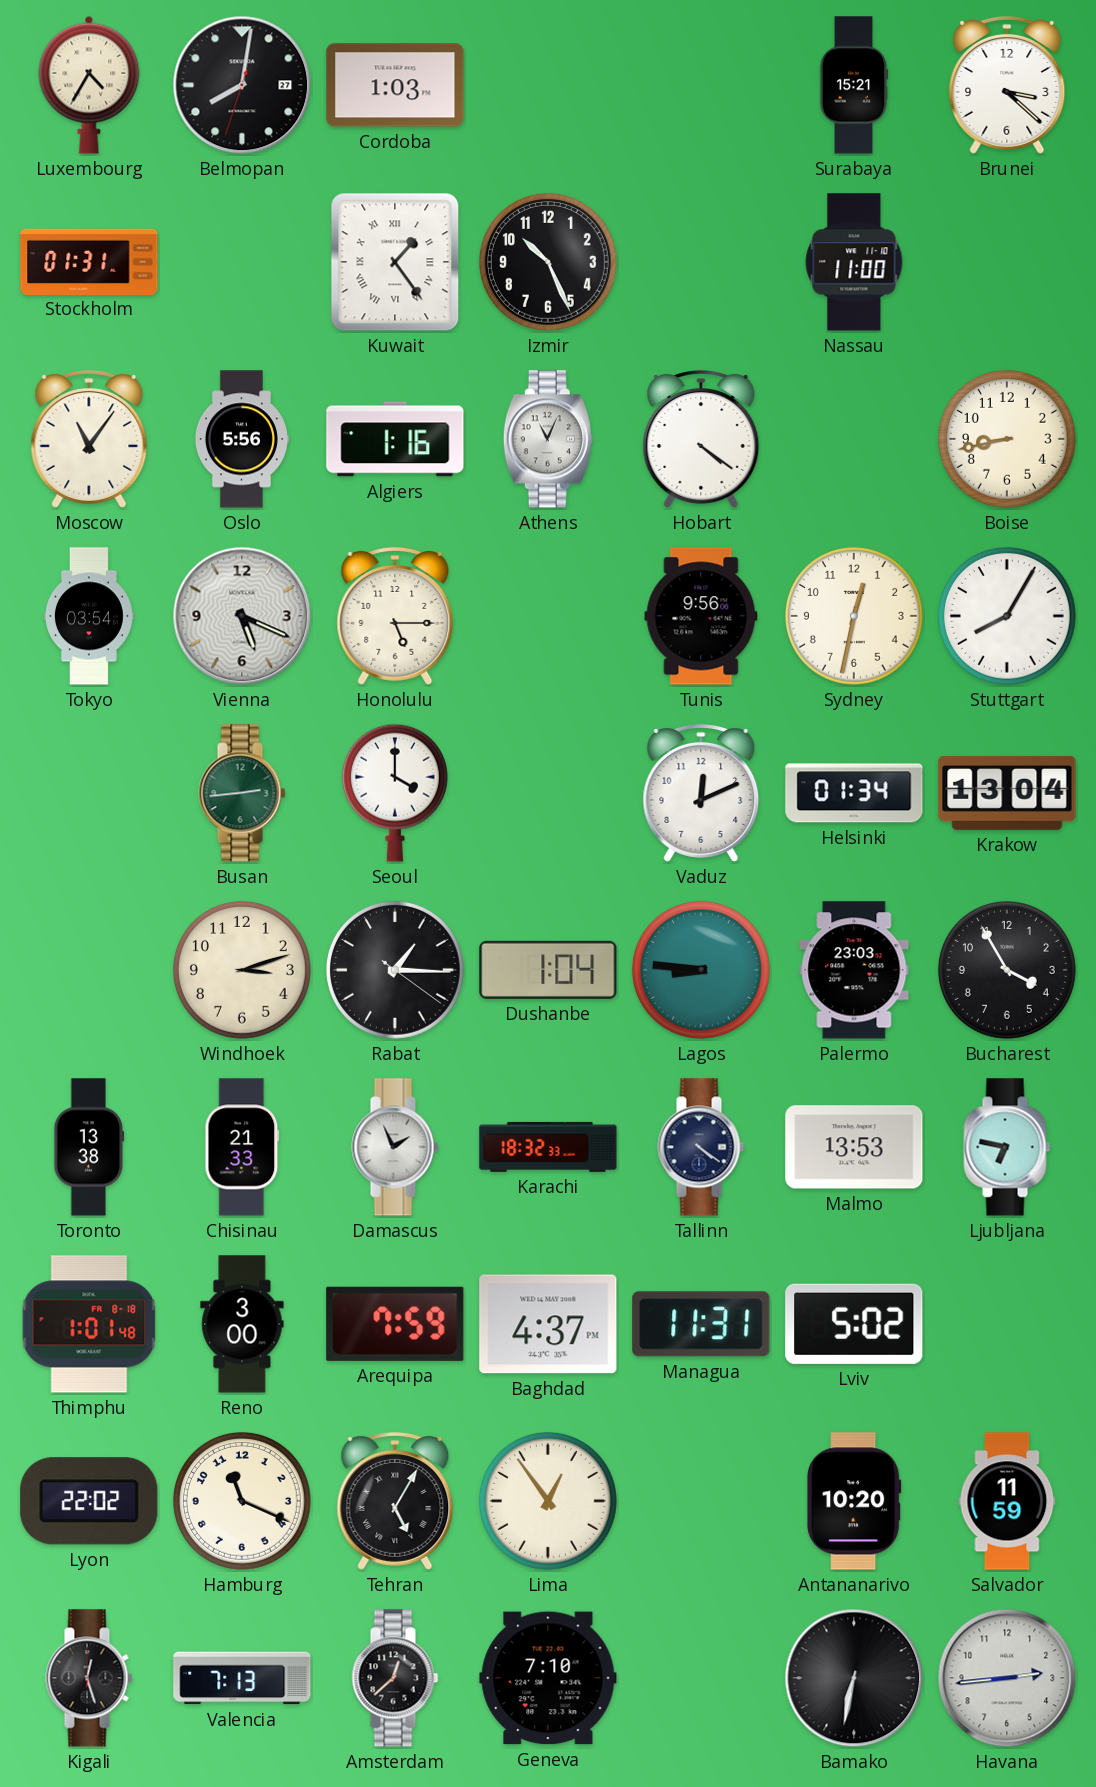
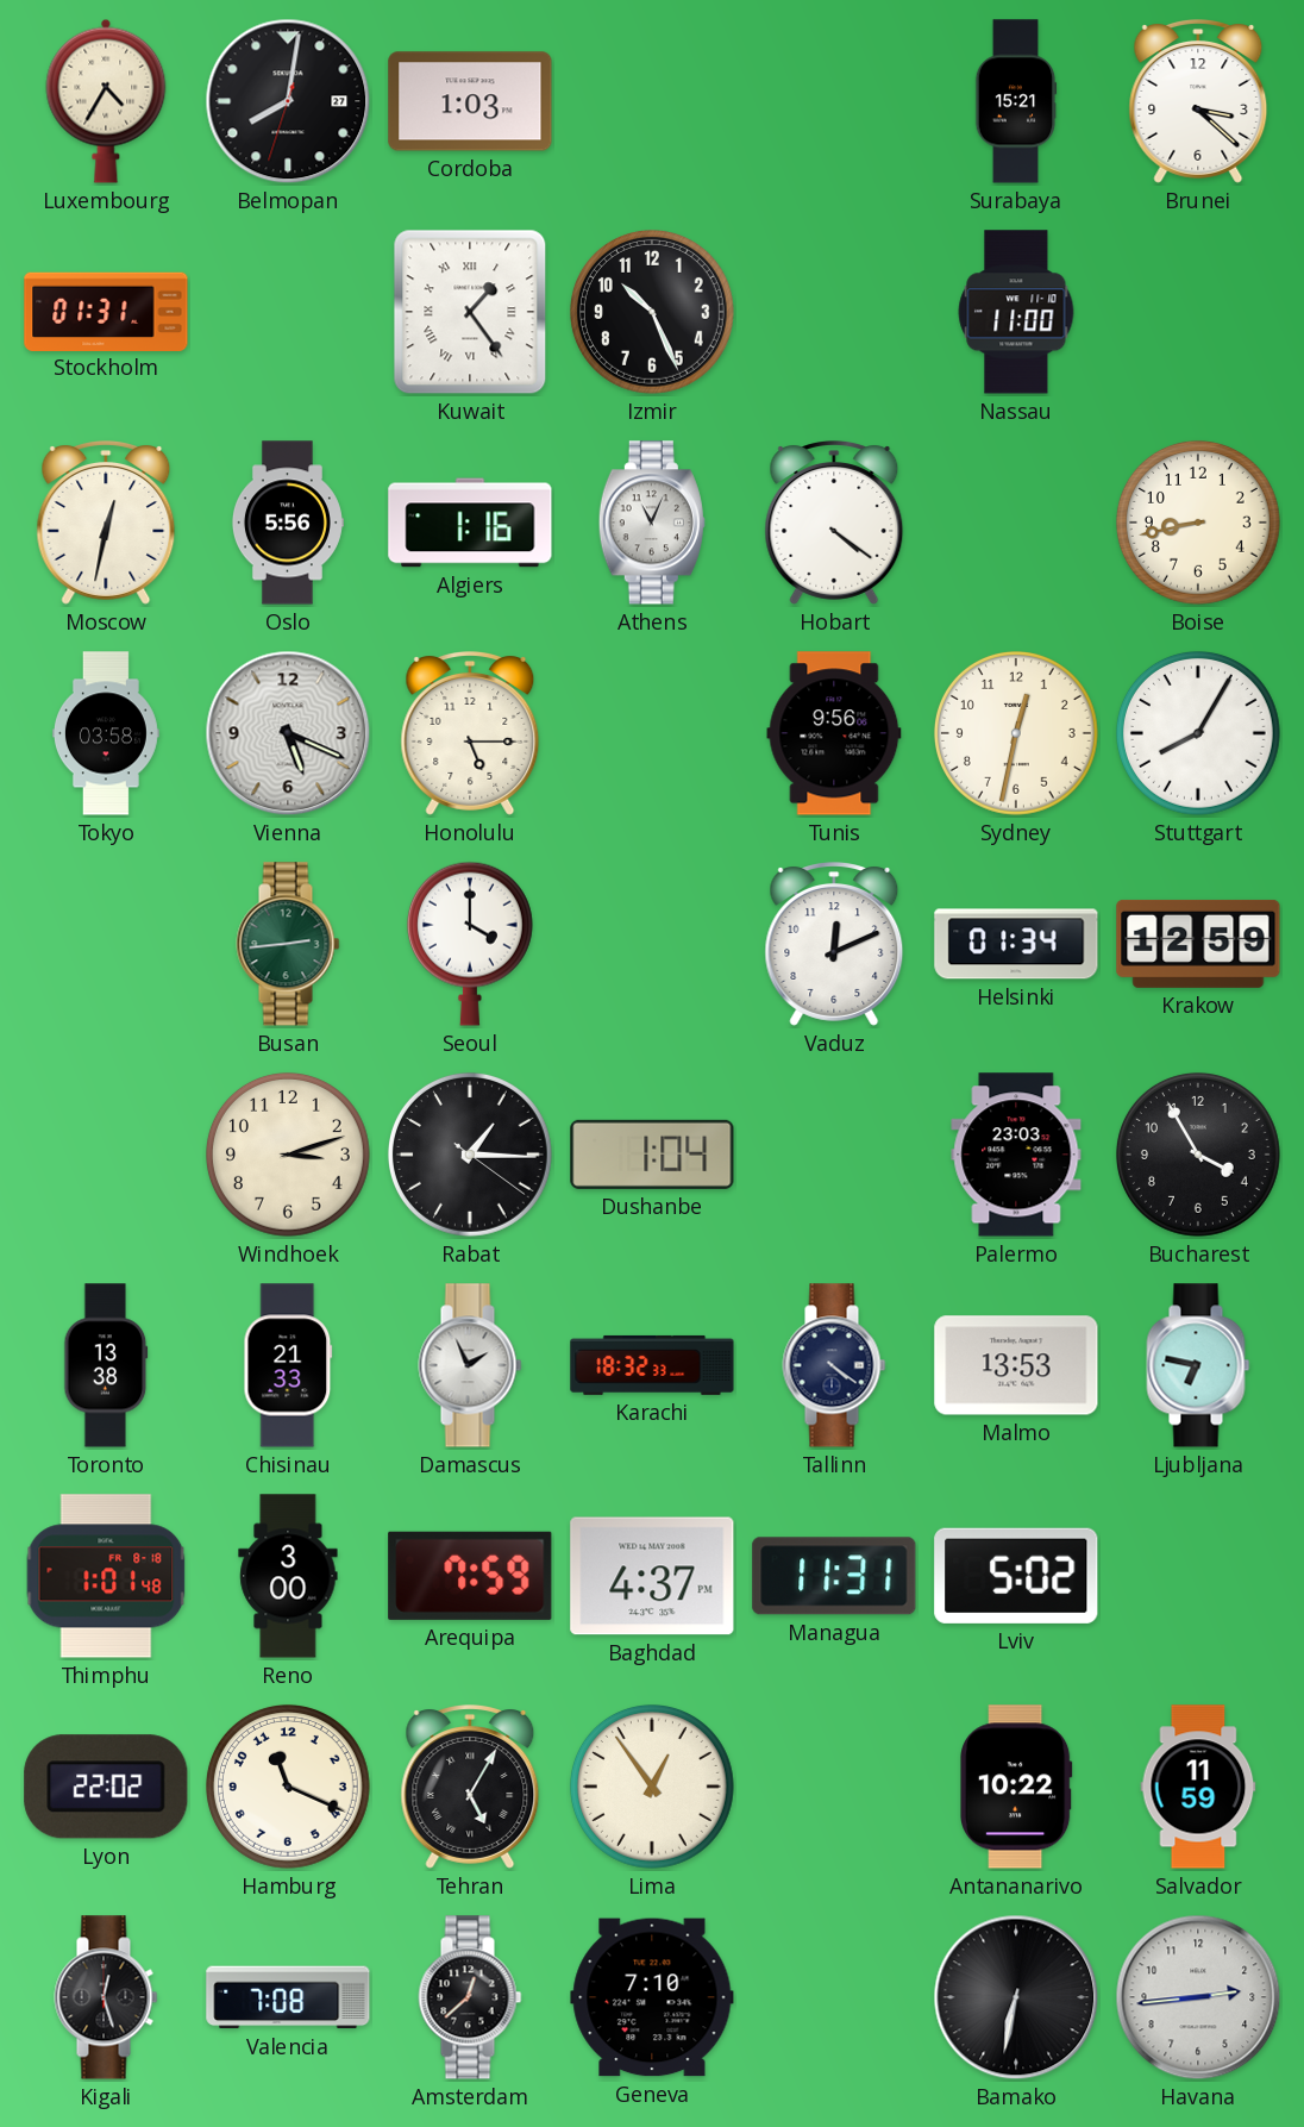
Moscow: 11:06 -> 12:32 (106, 524)
Tokyo: 03:54 -> 03:58 (106, 733)
Krakow: 13:04 -> 12:59 (1198, 944)
Lagos: 8:46 -> none (701, 970)
Antananarivo: 10:20 -> 10:22 (1016, 1787)
Valencia: 7:13 -> 7:08 (288, 1997)
